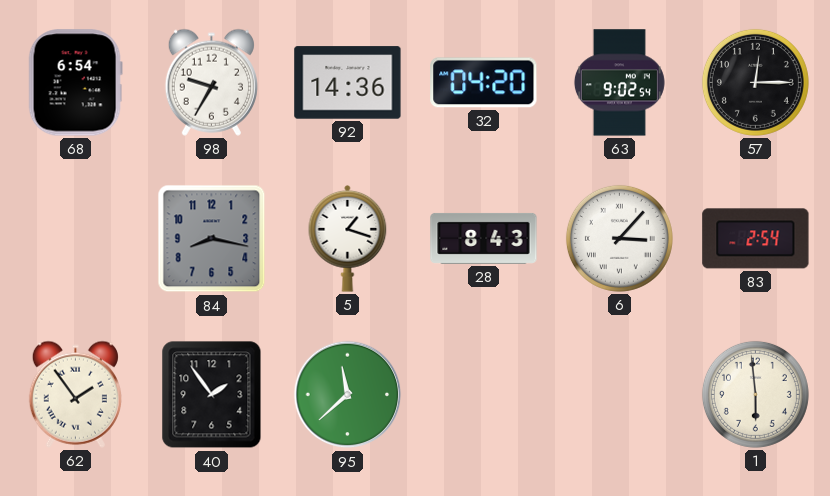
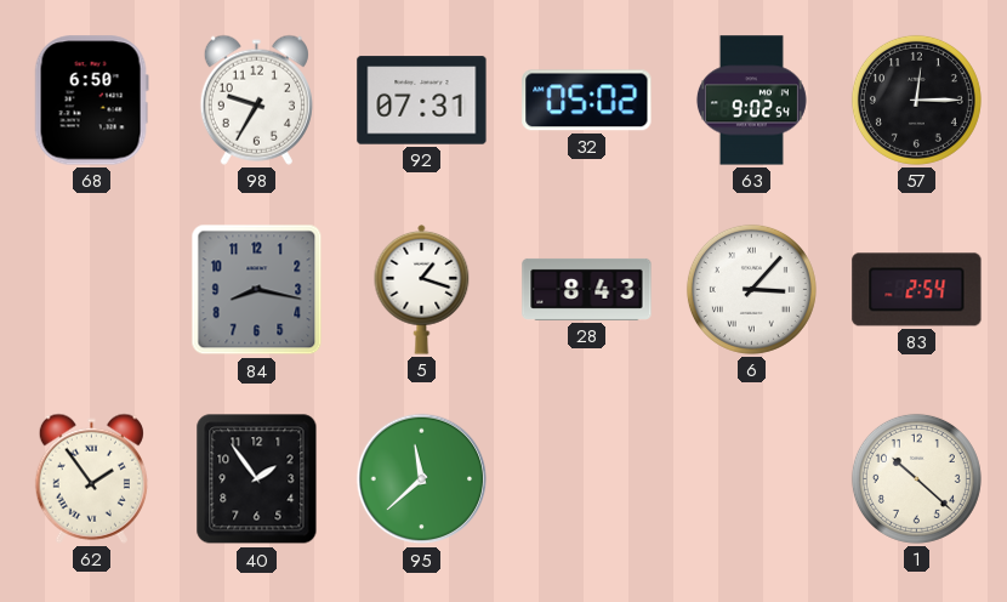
68: 6:54 -> 6:50 (91, 101)
92: 14:36 -> 07:31 (422, 101)
32: 04:20 -> 05:02 (587, 101)
1: 5:59 -> 10:22 (916, 478)
